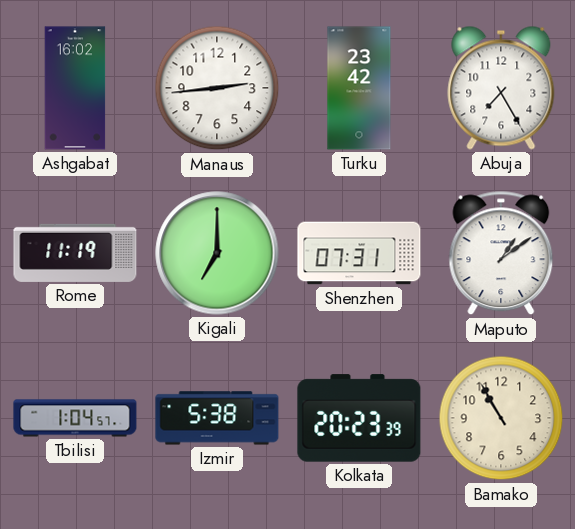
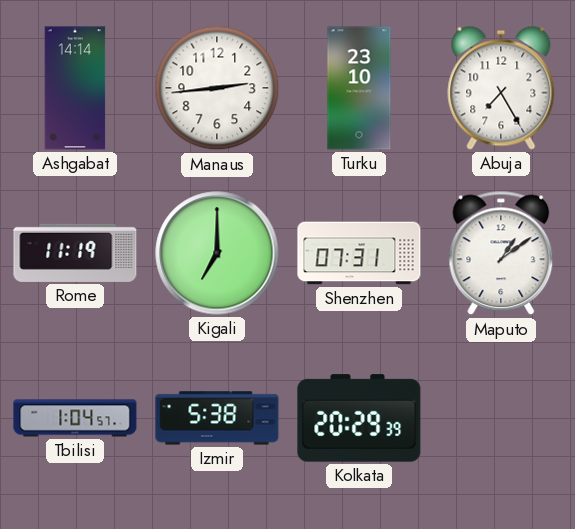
Ashgabat: 16:02 -> 14:14 (75, 88)
Turku: 23:42 -> 23:10 (359, 88)
Kolkata: 20:23 -> 20:29 (359, 418)
Bamako: 10:55 -> none (501, 418)
